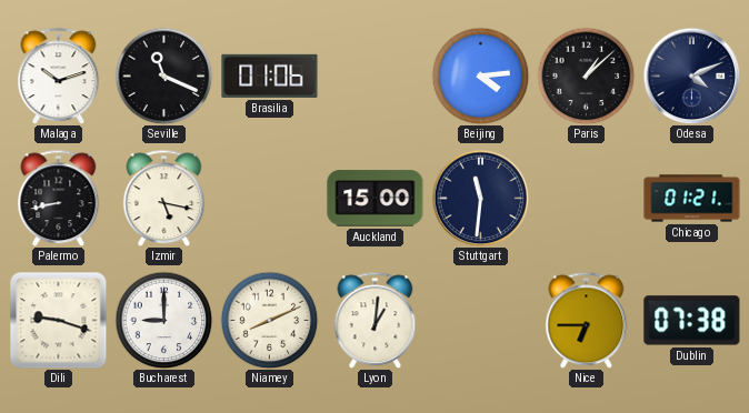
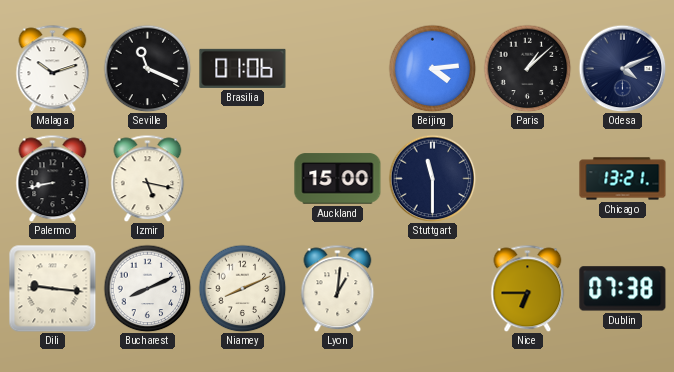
Stuttgart: 11:31 -> 11:30 (432, 178)
Chicago: 01:21 -> 13:21 (623, 179)
Dili: 9:18 -> 9:16 (53, 289)
Bucharest: 9:00 -> 8:11 (147, 288)
